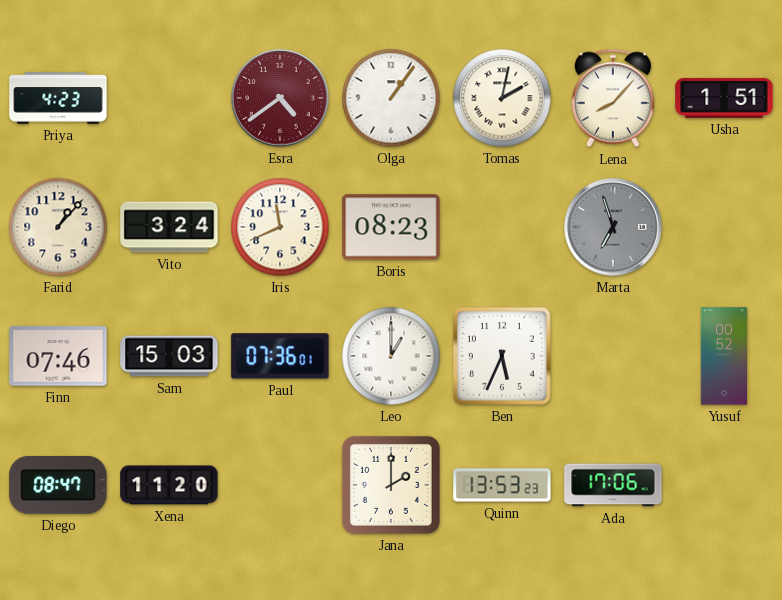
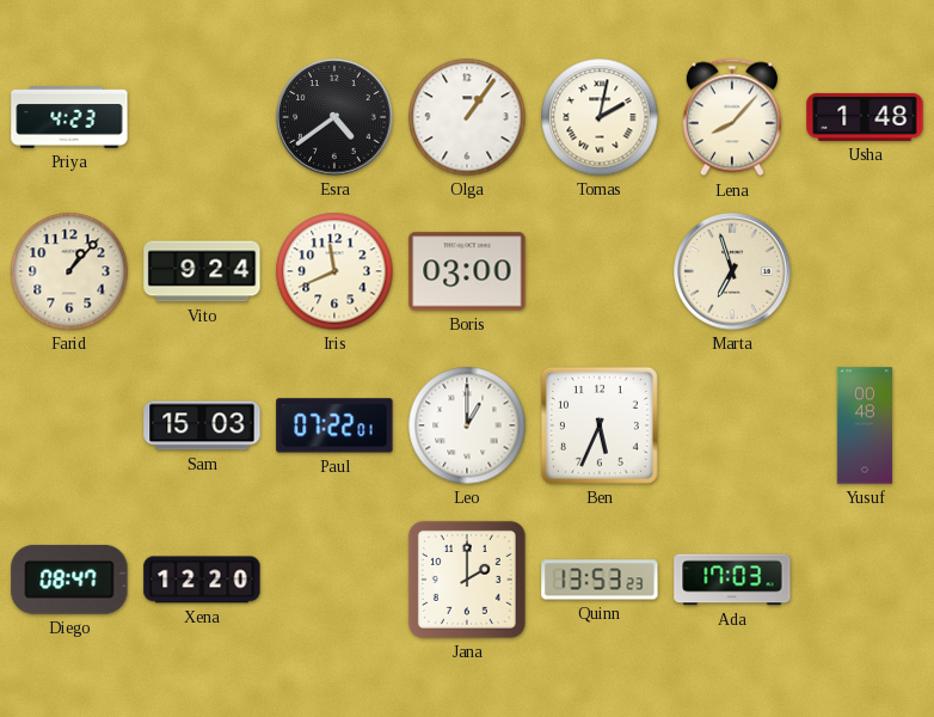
Esra dial: burgundy -> black (334, 117)
Usha: 1:51 -> 1:48 (865, 117)
Vito: 3:24 -> 9:24 (202, 271)
Boris: 08:23 -> 03:00 (467, 271)
Marta dial: grey -> cream (732, 271)
Finn: 07:46 -> none (58, 356)
Paul: 07:36 -> 07:22 (334, 425)
Yusuf: 00:52 -> 00:48 (864, 425)
Xena: 11:20 -> 12:20 (202, 580)
Ada: 17:06 -> 17:03 (732, 580)
